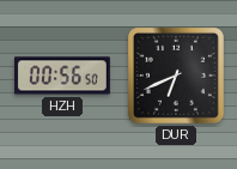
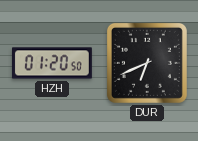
HZH: 00:56 -> 01:20 (53, 63)
